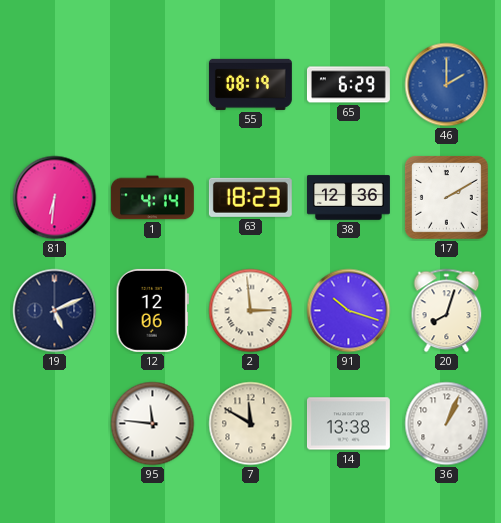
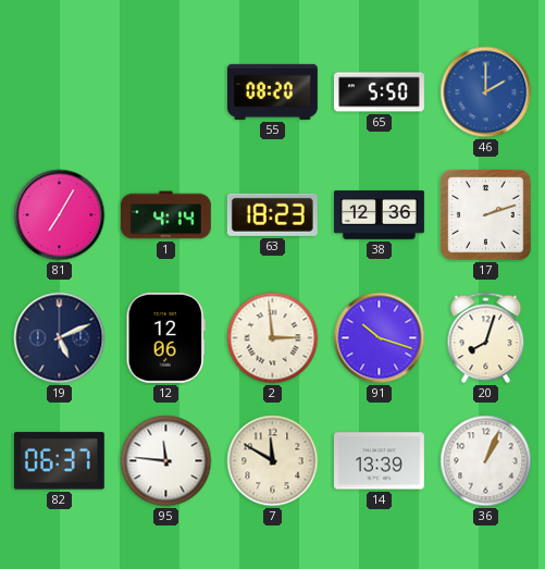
55: 08:19 -> 08:20 (272, 91)
65: 6:29 -> 5:50 (379, 92)
81: 6:31 -> 7:05 (60, 215)
17: 2:10 -> 2:12 (485, 214)
82: none -> 06:37 (59, 461)
14: 13:38 -> 13:39 (379, 461)
